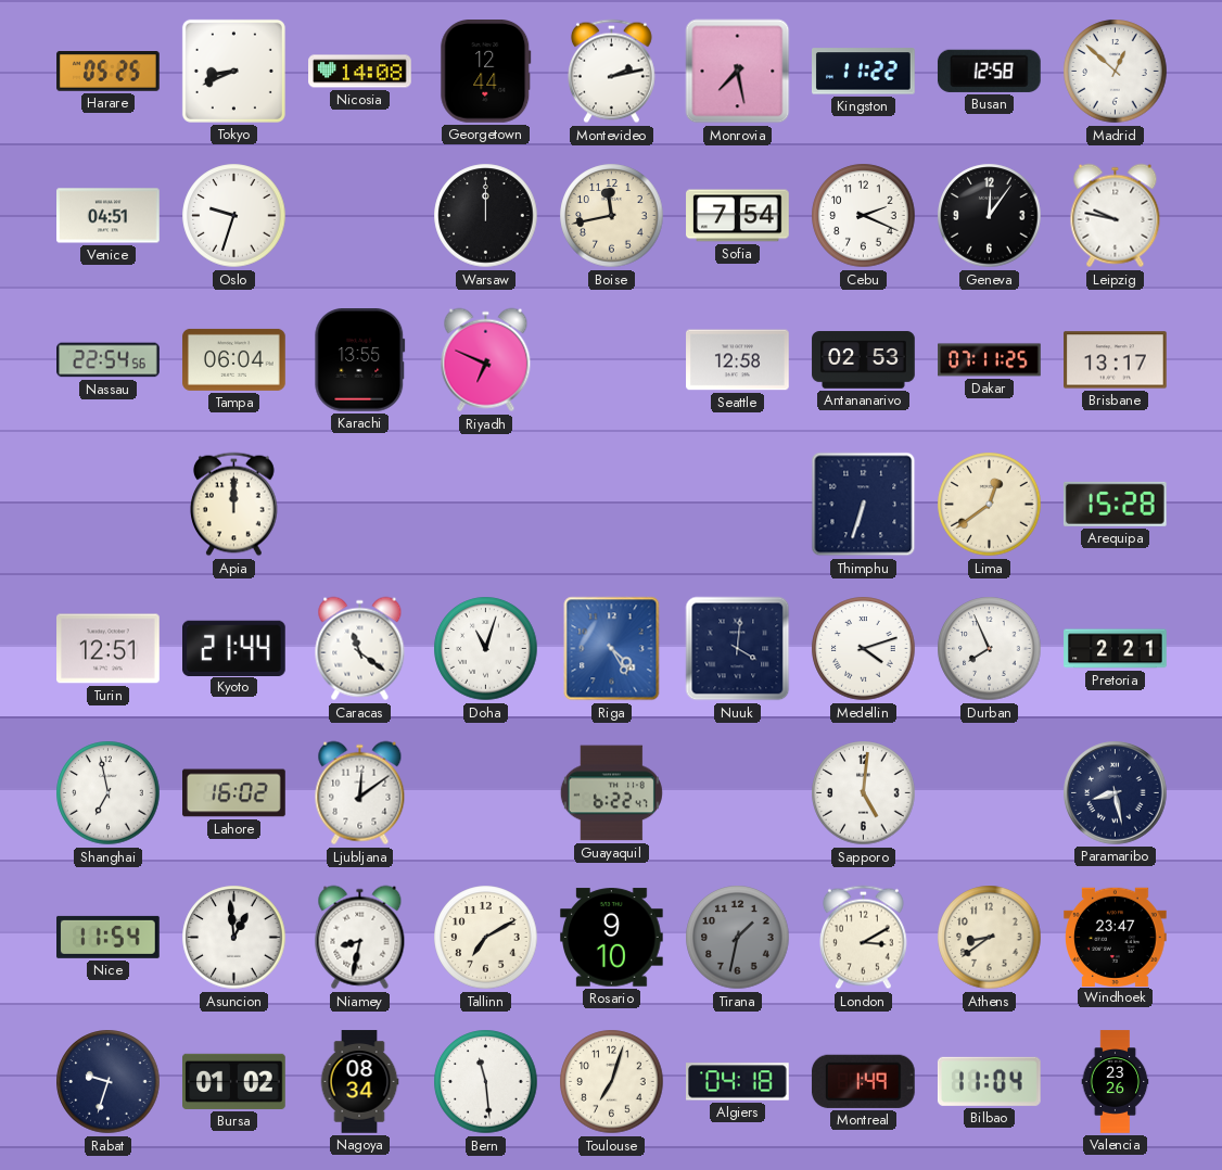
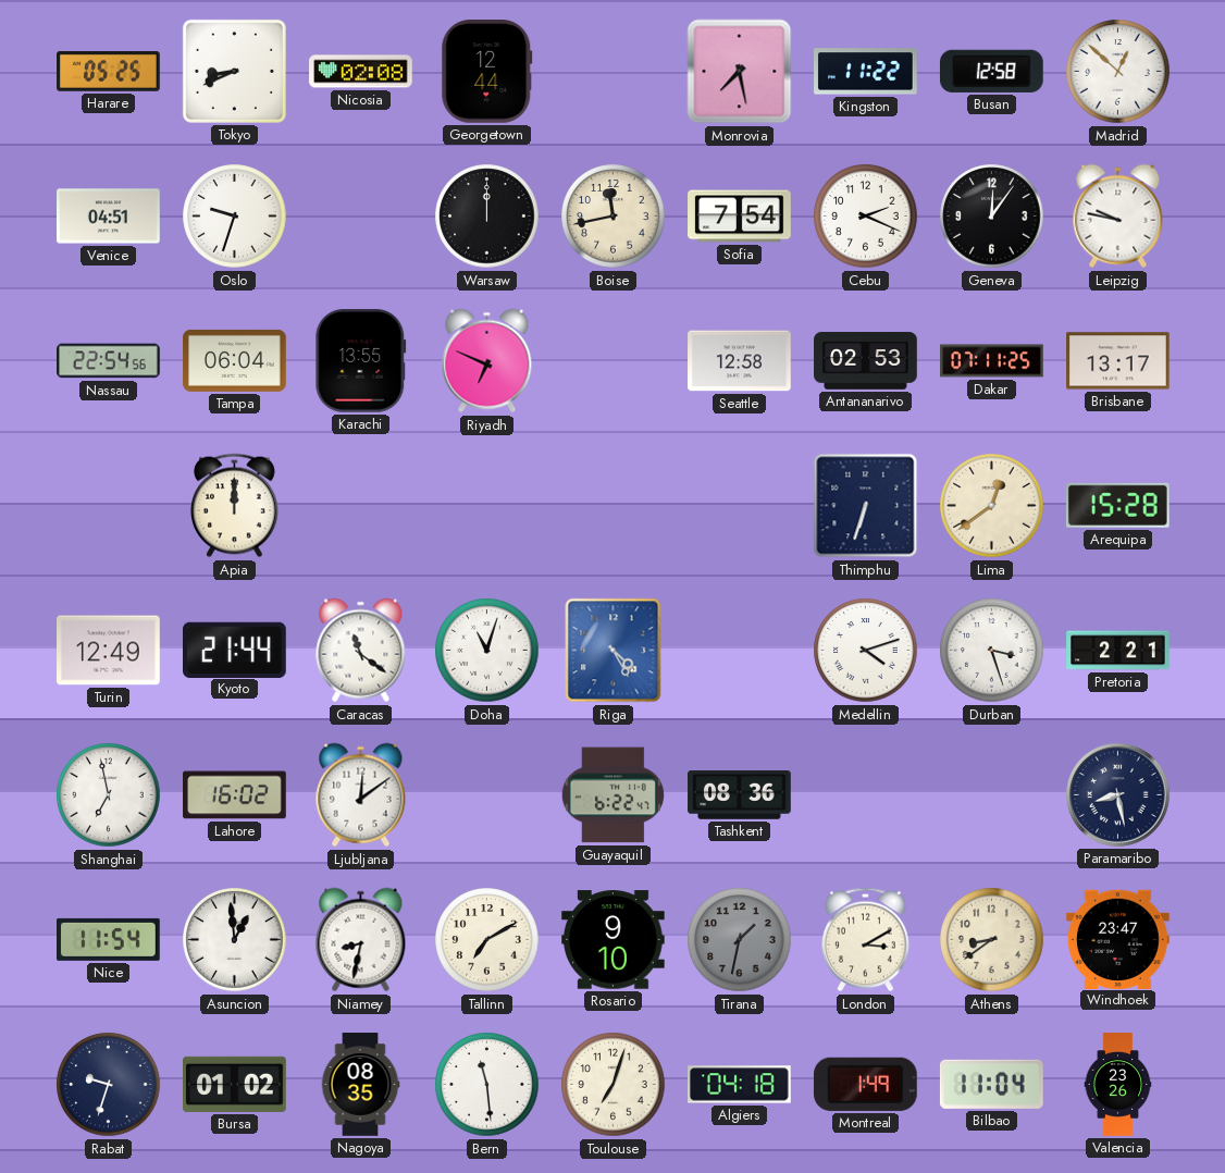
Nicosia: 14:08 -> 02:08 (361, 72)
Montevideo: 2:13 -> none (612, 72)
Turin: 12:51 -> 12:49 (109, 651)
Nuuk: 4:01 -> none (738, 649)
Durban: 7:56 -> 3:27 (992, 651)
Tashkent: none -> 08:36 (740, 795)
Sapporo: 5:01 -> none (864, 793)
Nagoya: 08:34 -> 08:35 (360, 1085)
